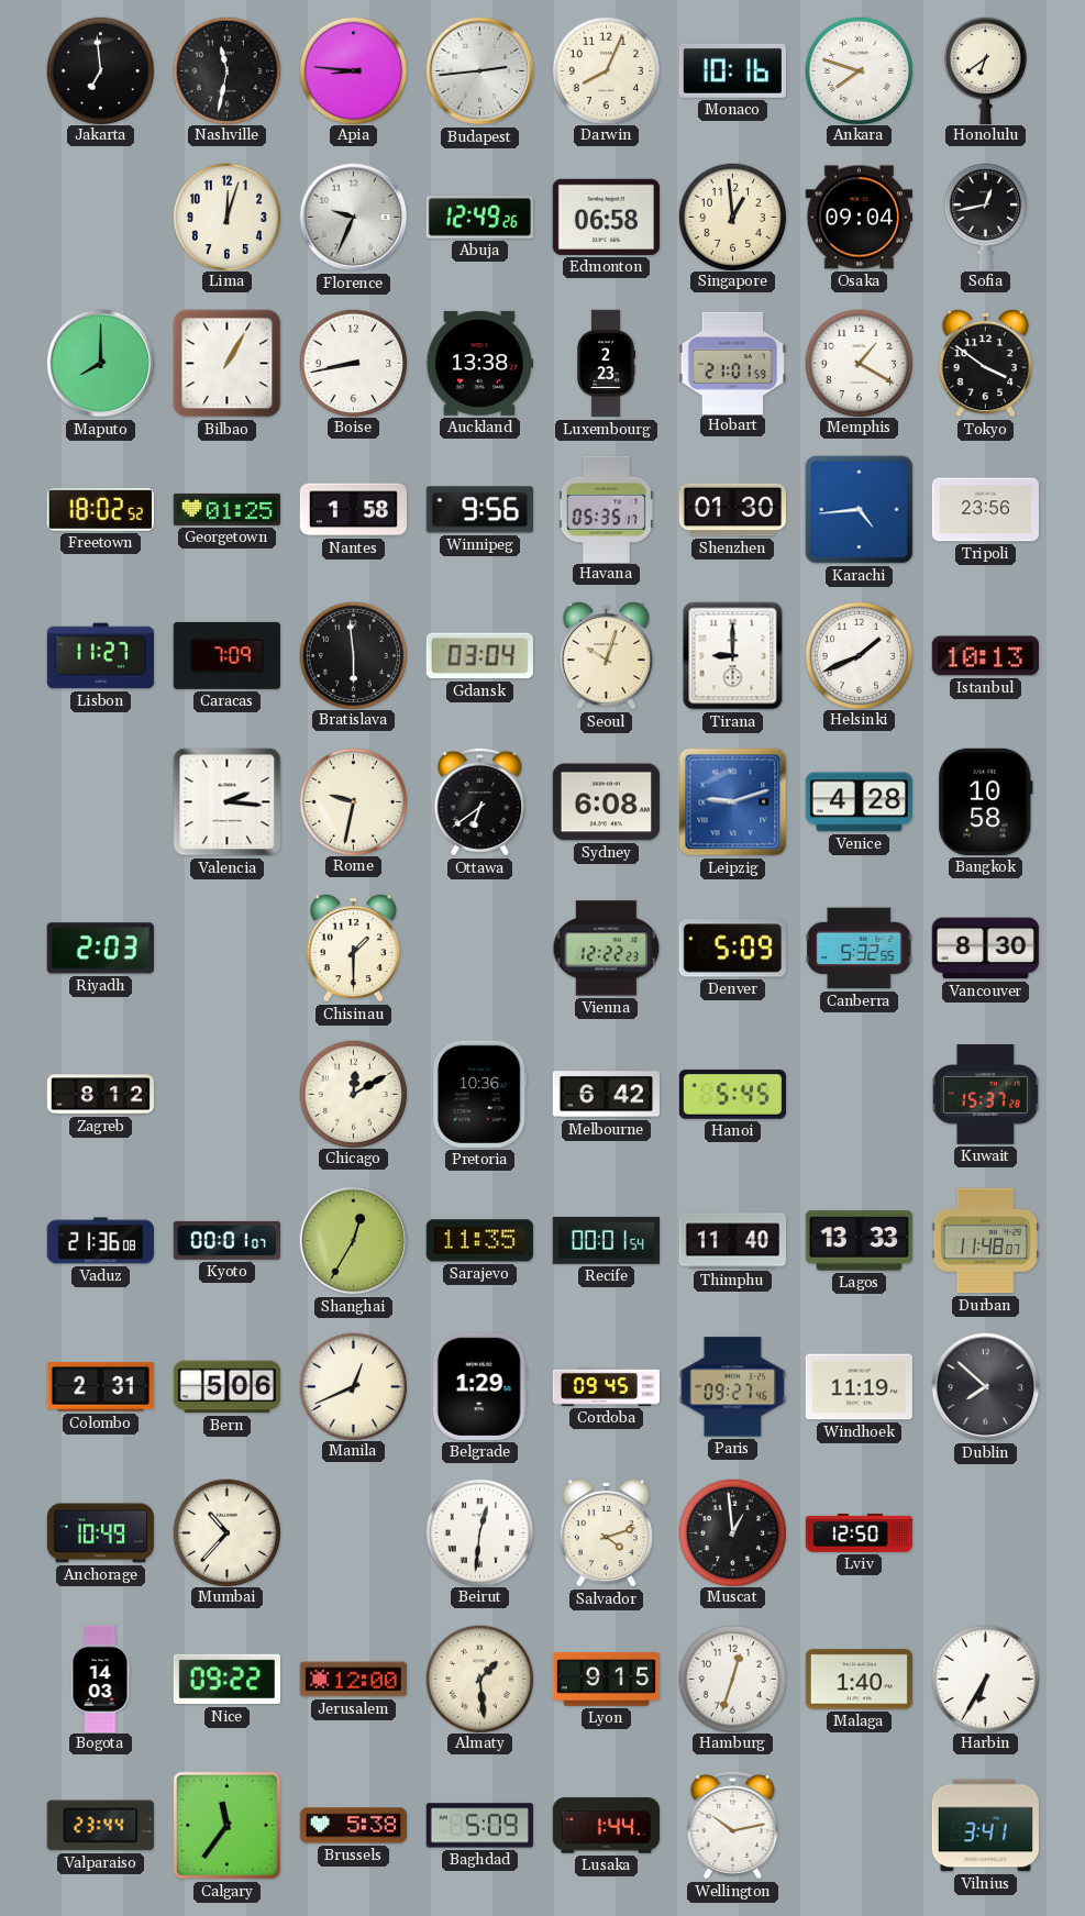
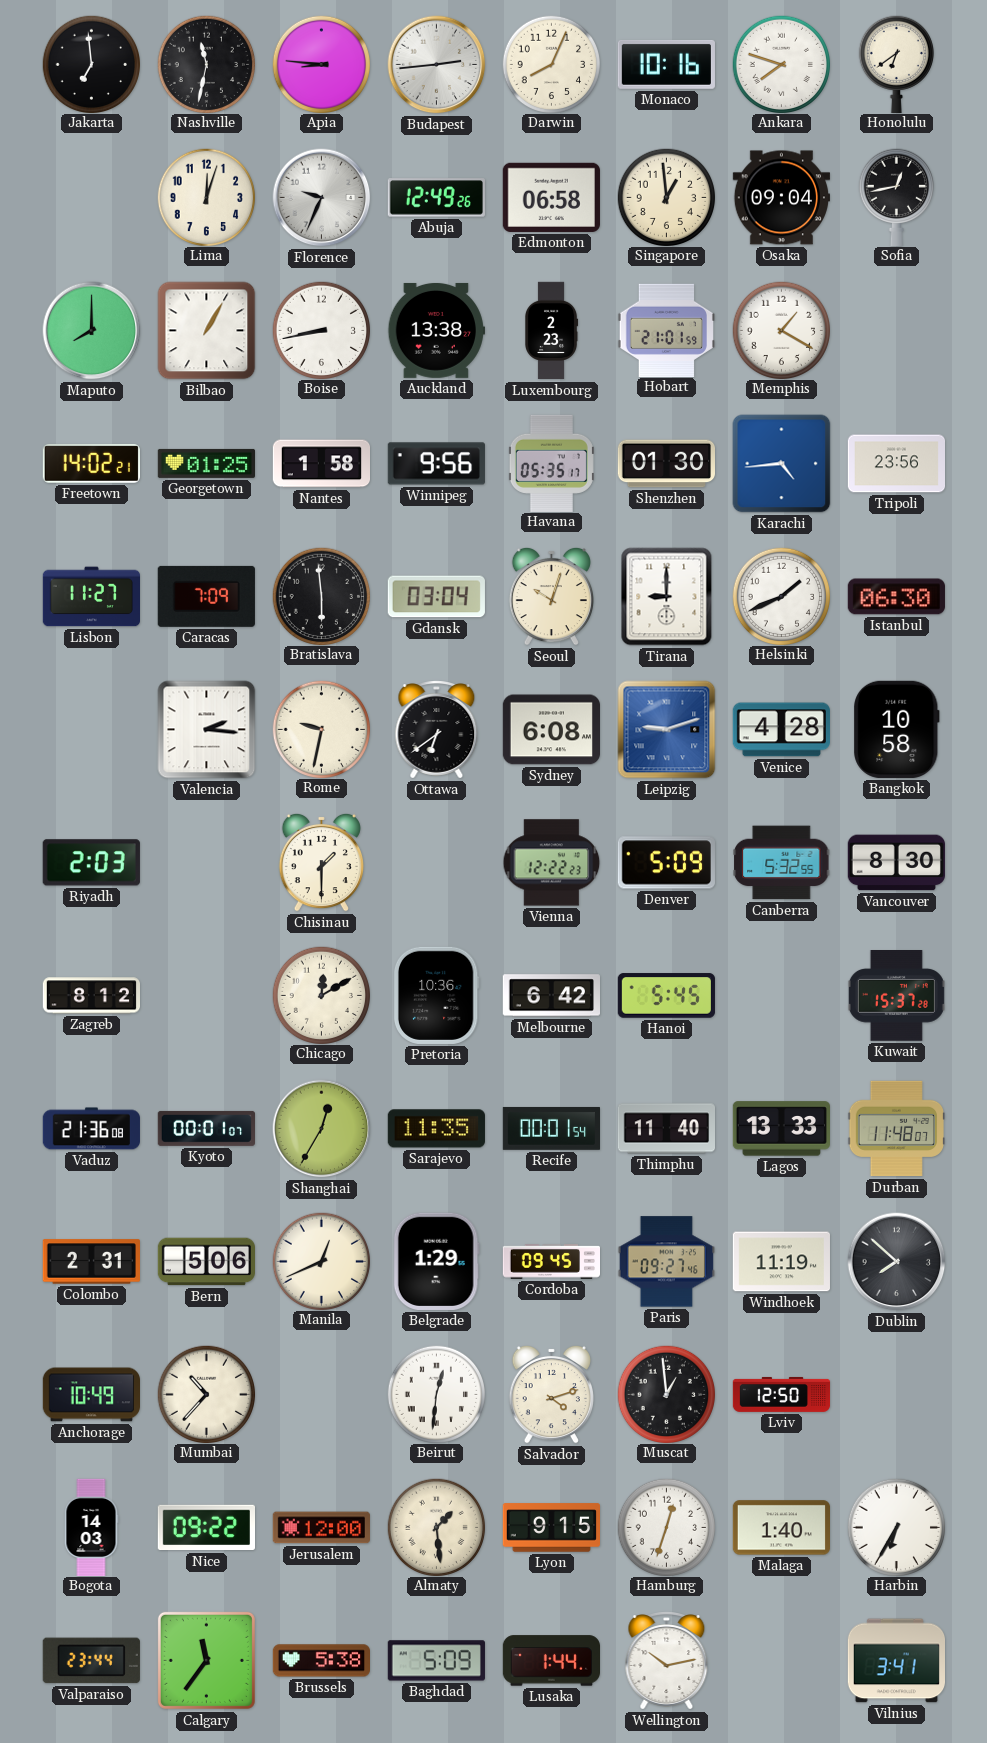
Tokyo: 3:51 -> none (985, 363)
Freetown: 18:02 -> 14:02 (91, 464)
Istanbul: 10:13 -> 06:30 (896, 597)
